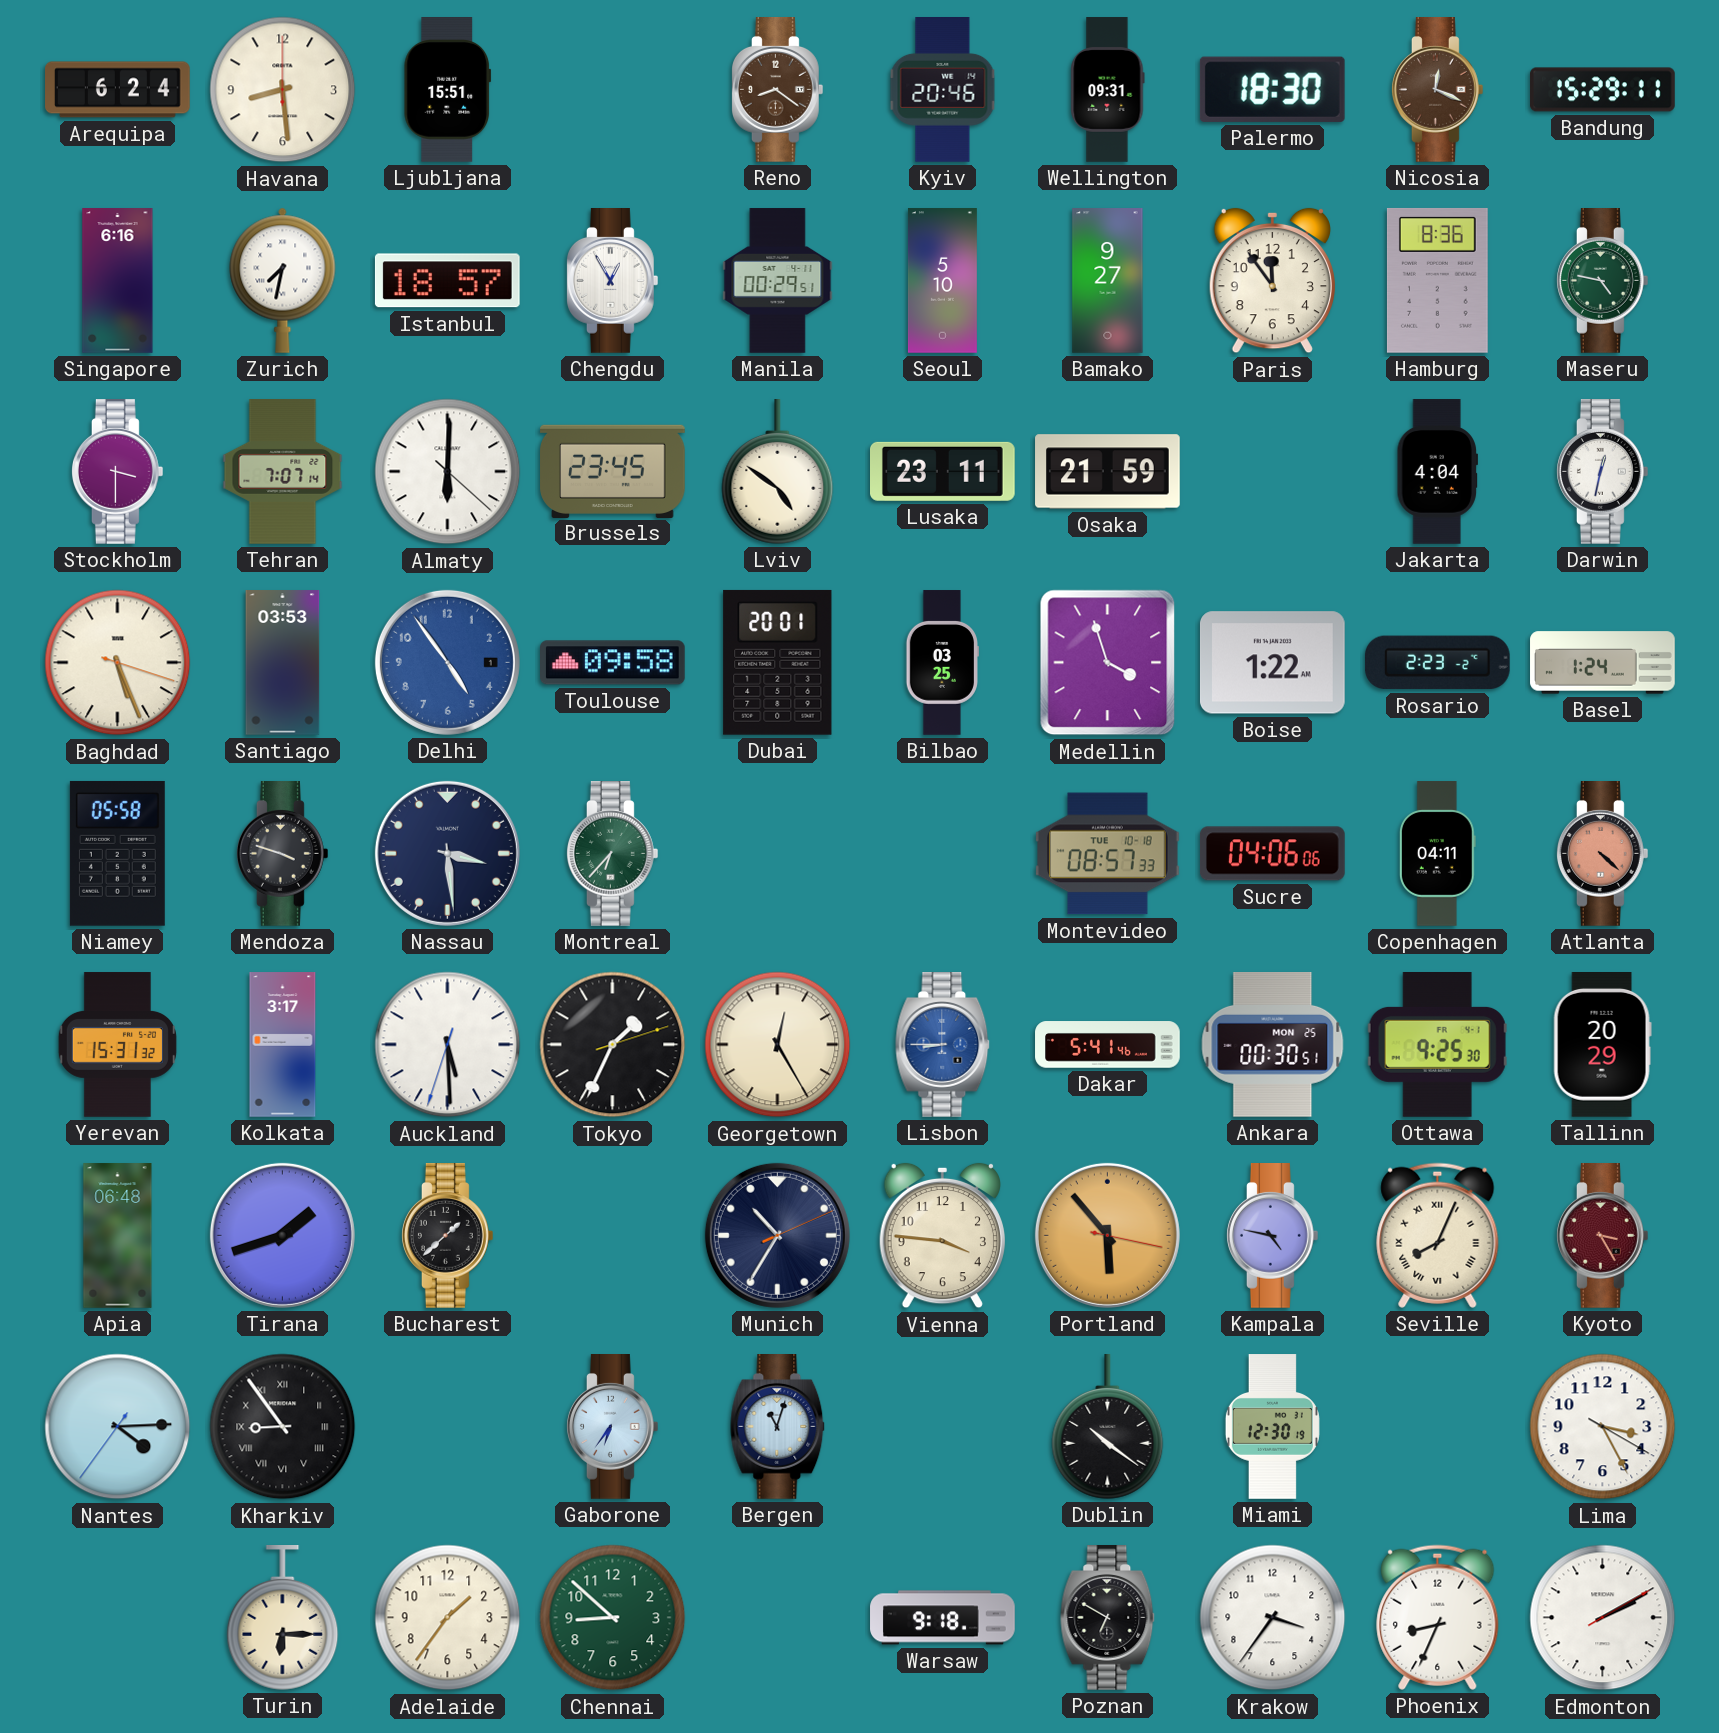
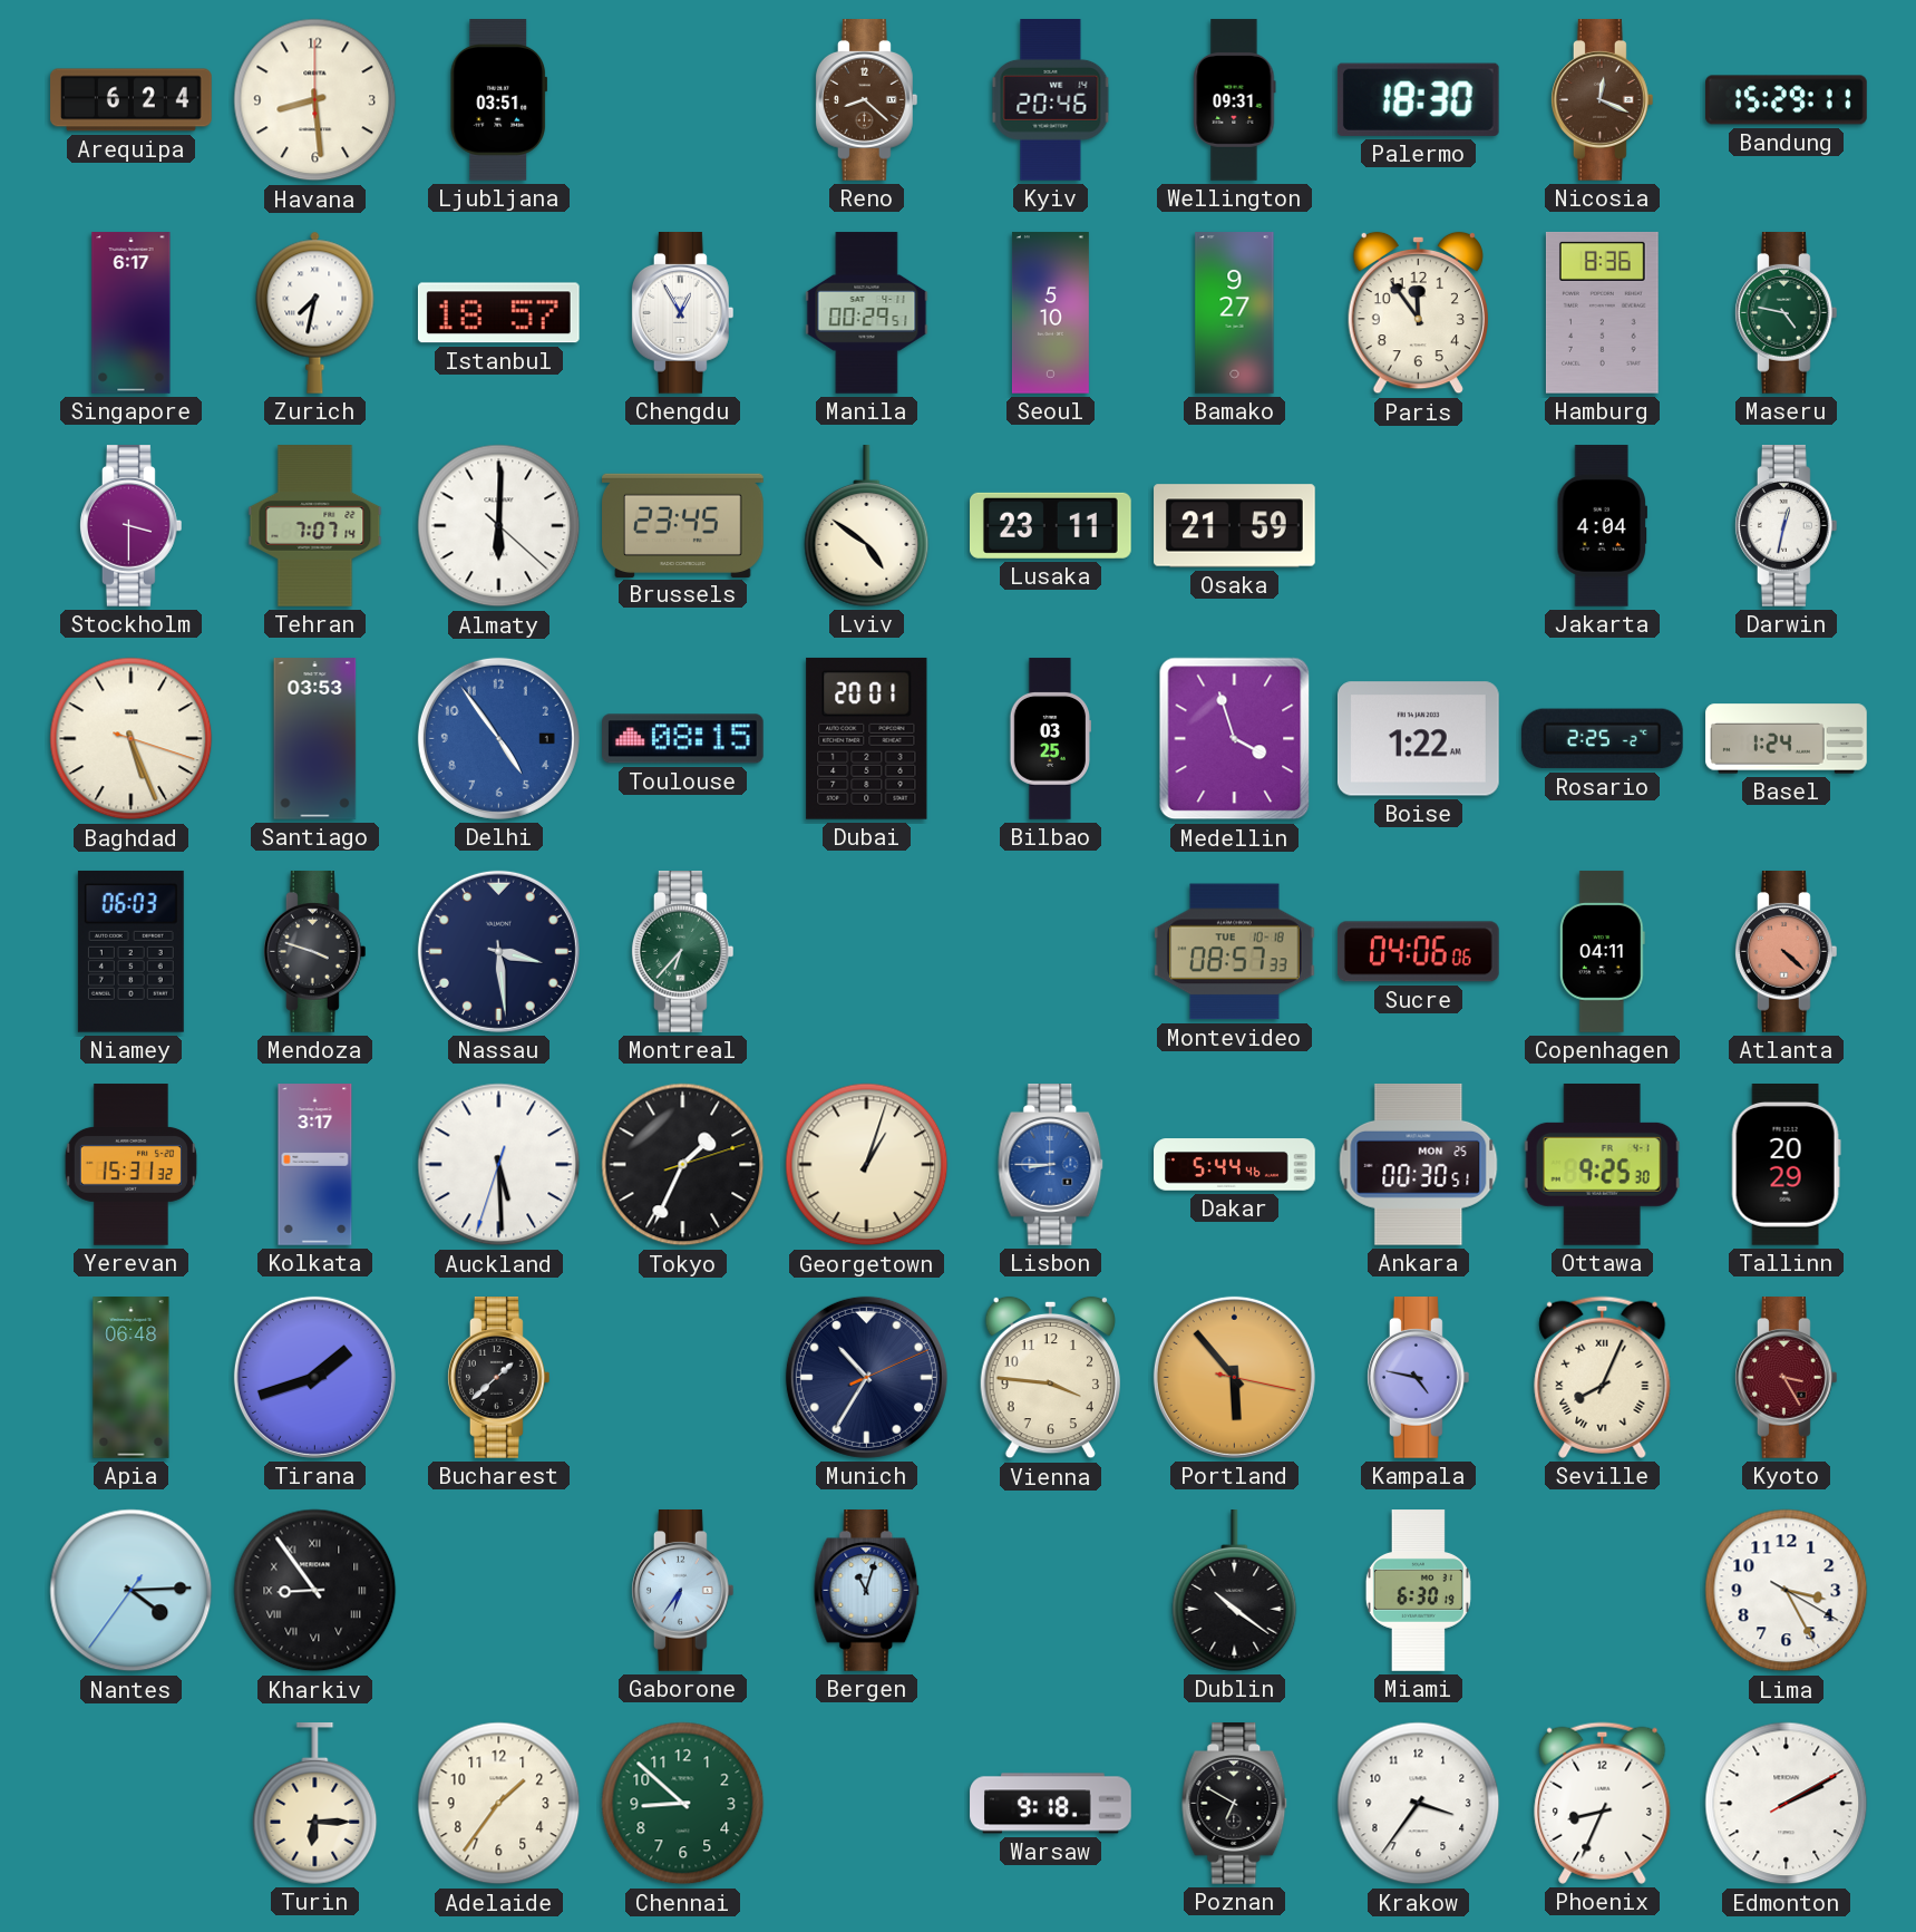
Ljubljana: 15:51 -> 03:51 (499, 100)
Reno: 8:21 -> 8:22 (866, 100)
Singapore: 6:16 -> 6:17 (132, 313)
Toulouse: 09:58 -> 08:15 (683, 739)
Rosario: 2:23 -> 2:25 (1602, 739)
Niamey: 05:58 -> 06:03 (130, 951)
Georgetown: 12:25 -> 1:03 (867, 1165)
Dakar: 5:41 -> 5:44 (1235, 1165)
Miami: 12:30 -> 6:30 (1418, 1591)
